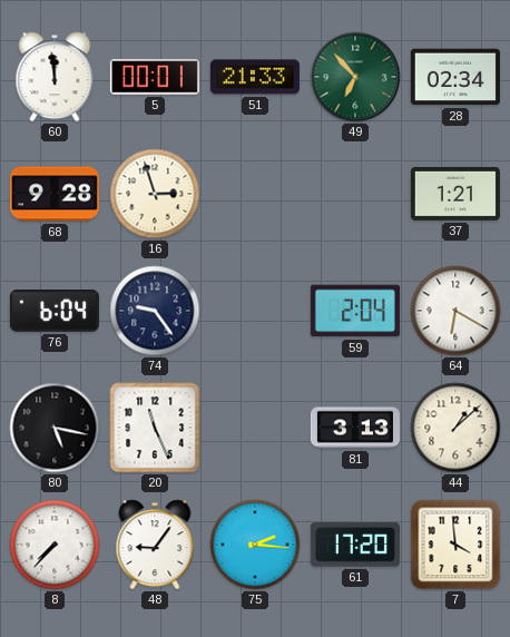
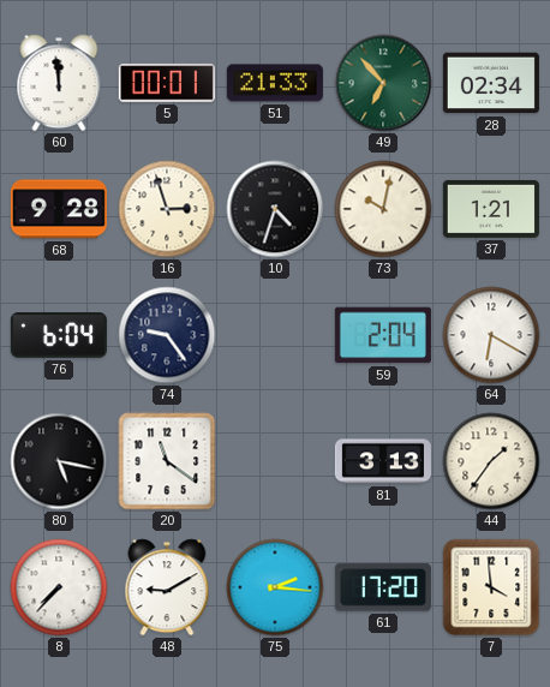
10: none -> 4:33 (275, 209)
73: none -> 10:02 (383, 209)
20: 11:26 -> 11:21 (167, 461)
44: 1:08 -> 1:36 (491, 461)
48: 9:06 -> 9:10 (167, 587)
